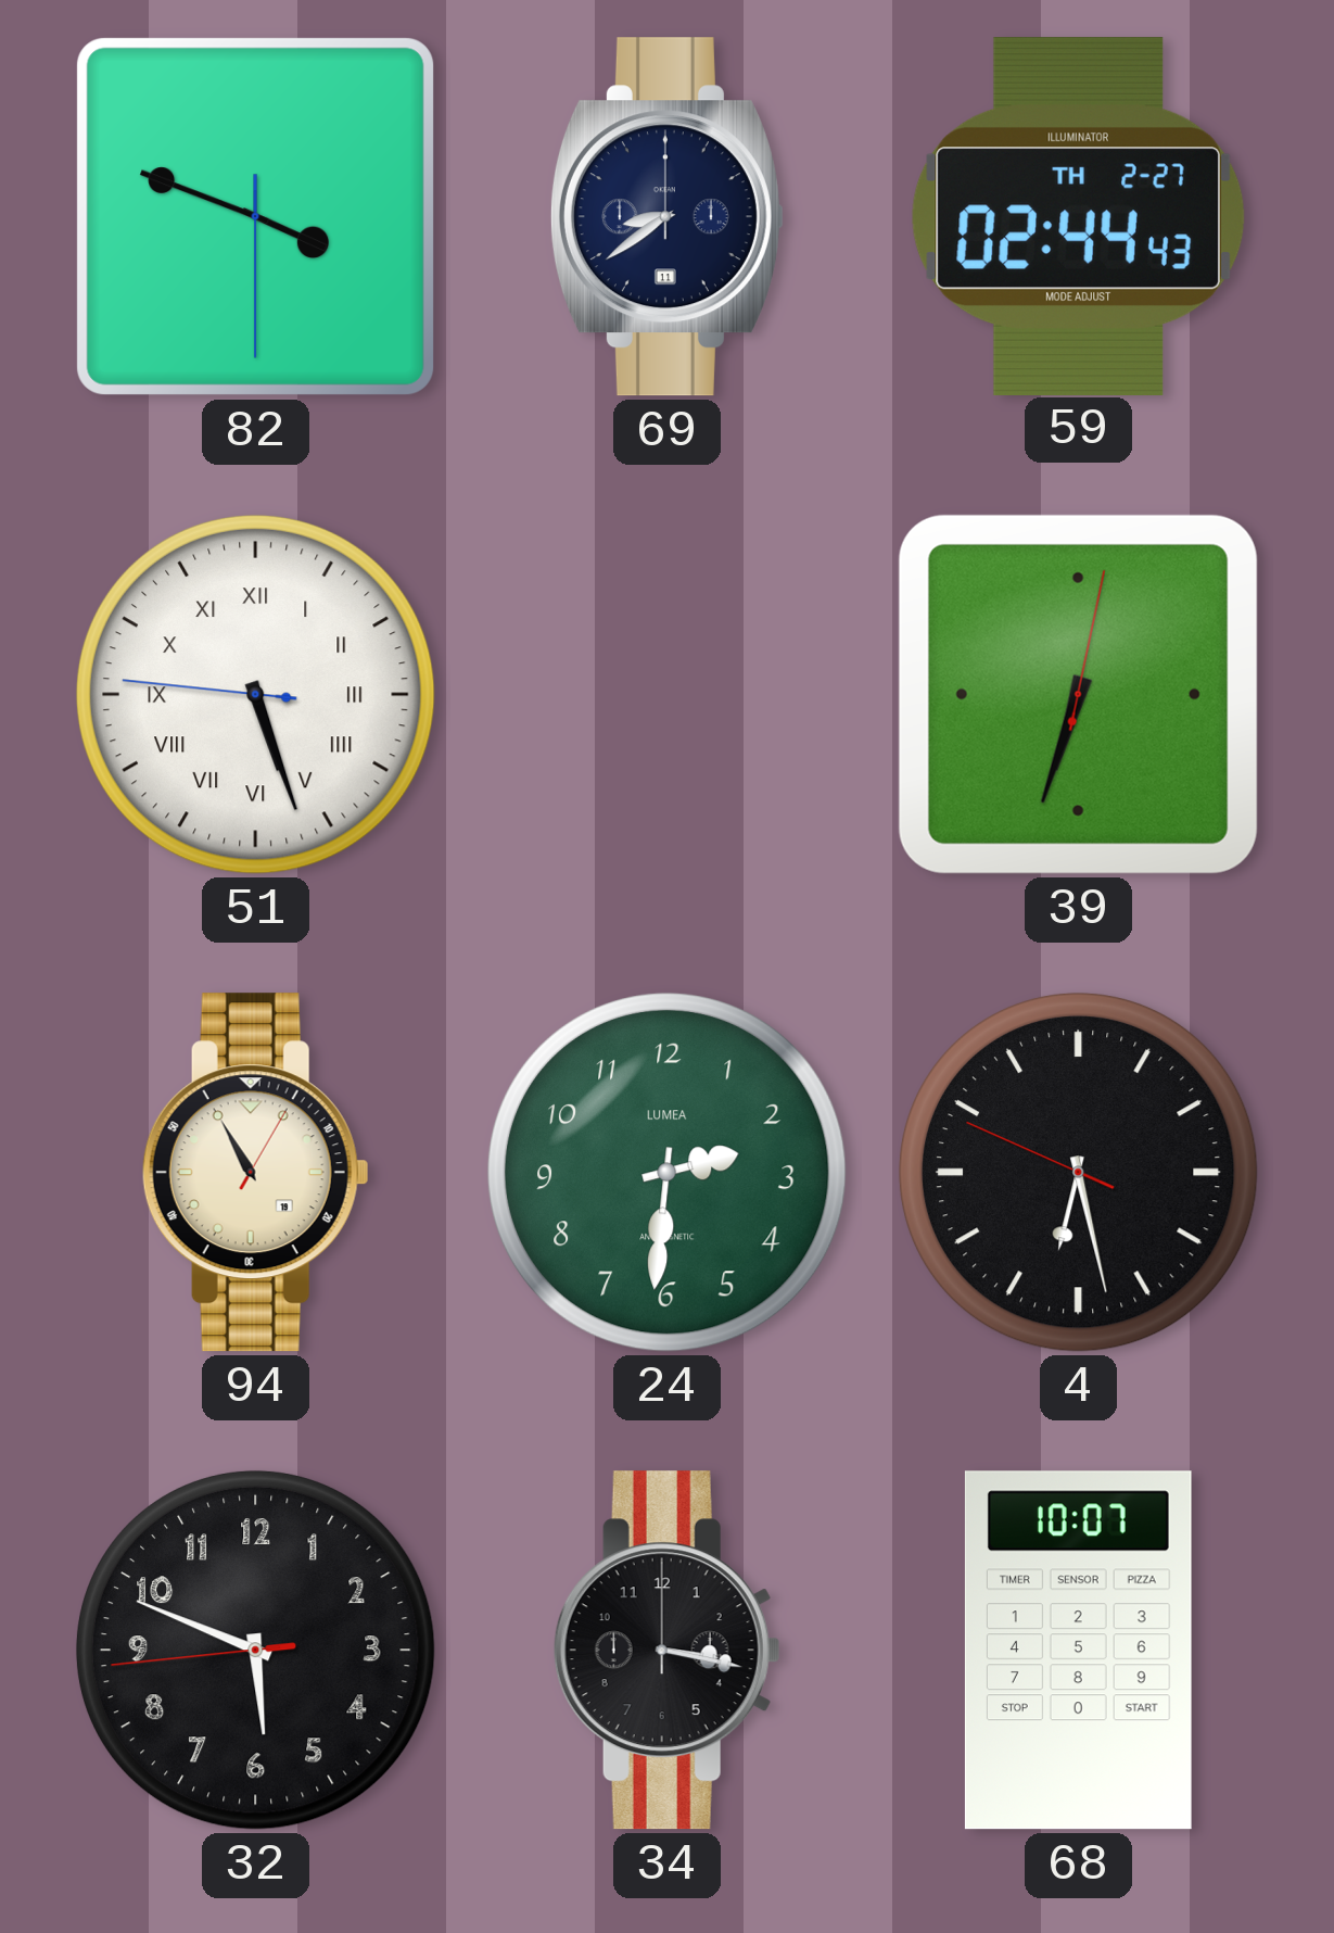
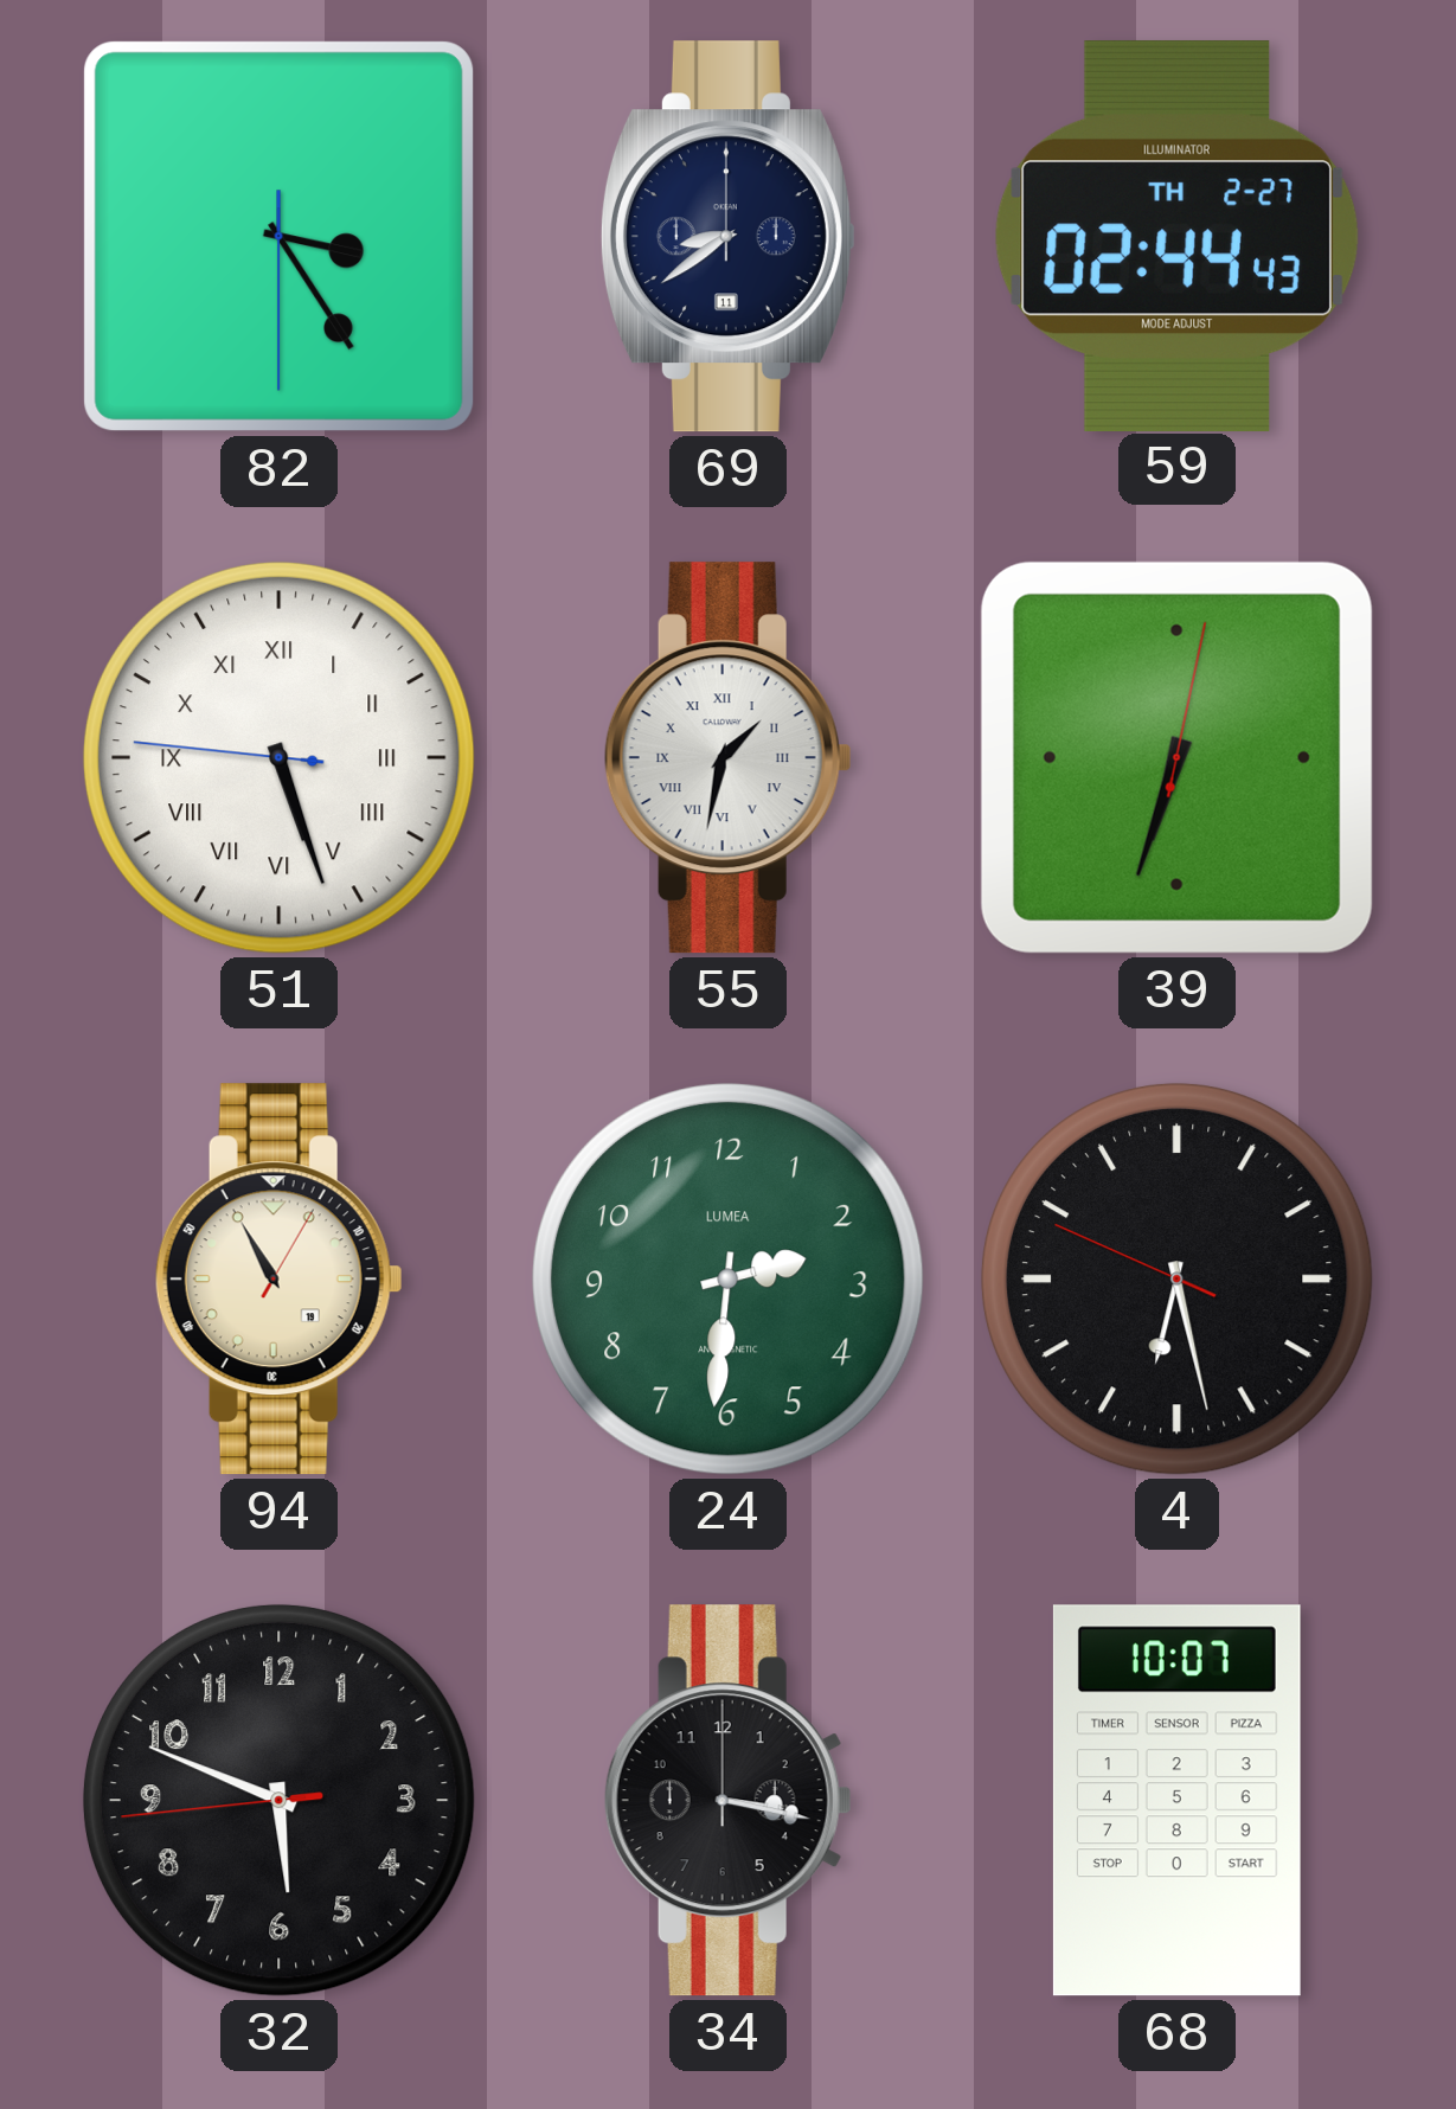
82: 3:48 -> 3:24 (278, 236)
55: none -> 1:32 (727, 758)
